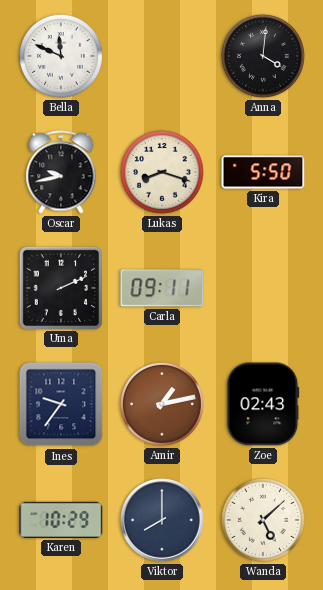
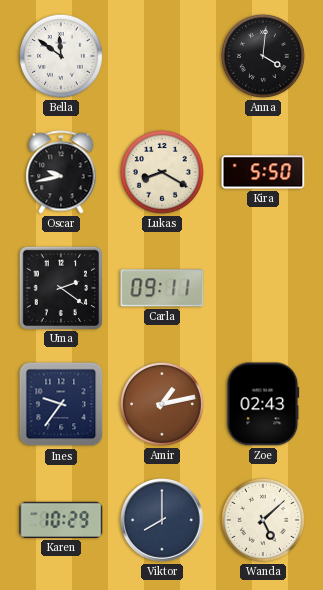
Bella: 11:49 -> 11:51 (61, 56)
Lukas: 8:18 -> 8:20 (162, 172)
Uma: 2:11 -> 2:21 (60, 287)
